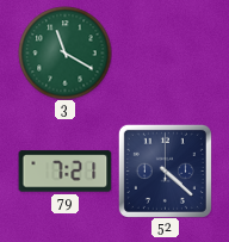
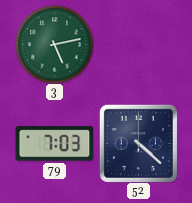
3: 11:20 -> 5:13 (54, 44)
79: 7:21 -> 7:03 (54, 144)
